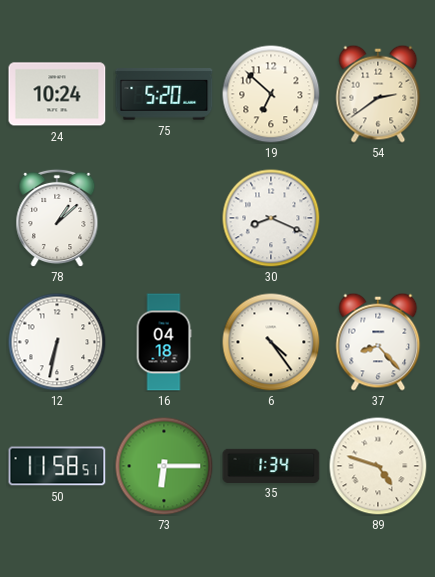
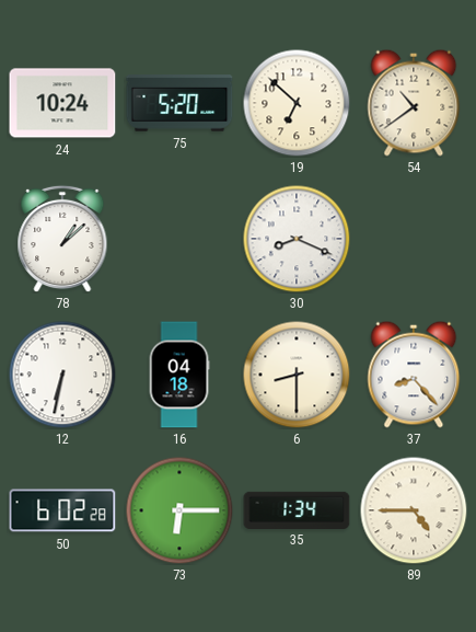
54: 2:39 -> 10:39 (414, 103)
6: 4:24 -> 8:30 (297, 375)
50: 11:58 -> 6:02 (62, 510)
89: 4:48 -> 4:45 (414, 510)
